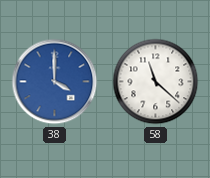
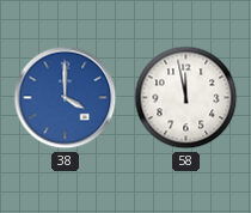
58: 11:22 -> 11:58 (186, 98)
